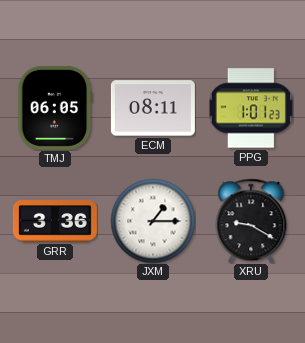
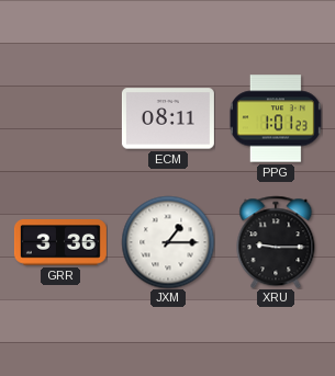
TMJ: 06:05 -> none (55, 108)
XRU: 9:20 -> 9:15 (276, 242)
